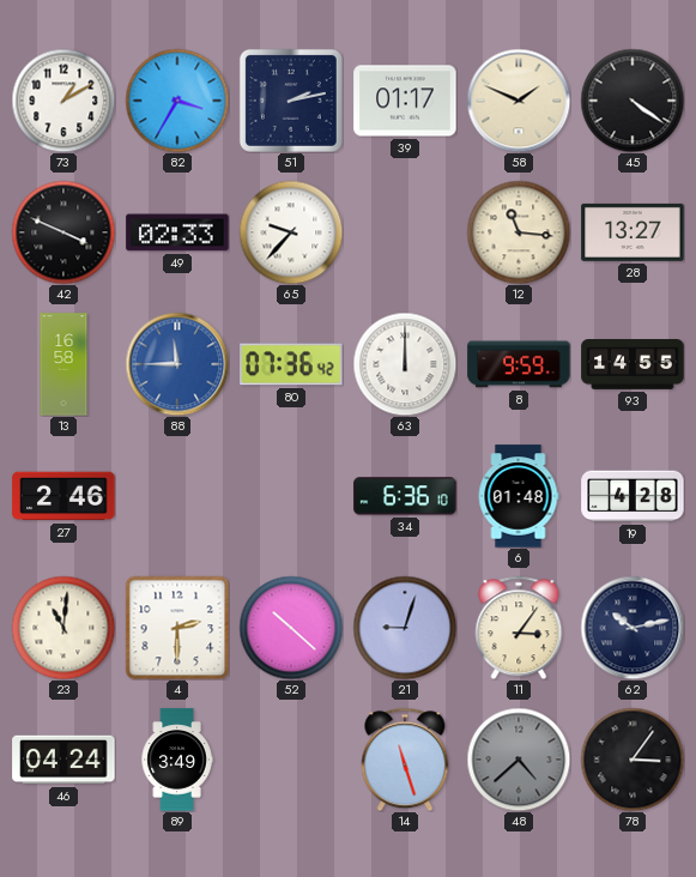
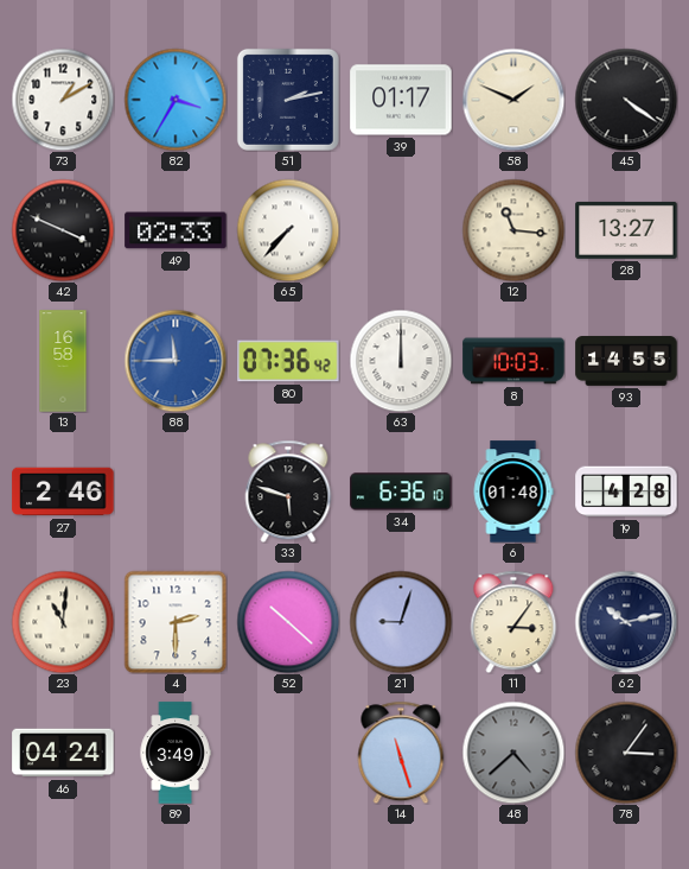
65: 9:37 -> 7:37 (288, 230)
8: 9:59 -> 10:03 (513, 361)
33: none -> 5:48 (288, 491)
